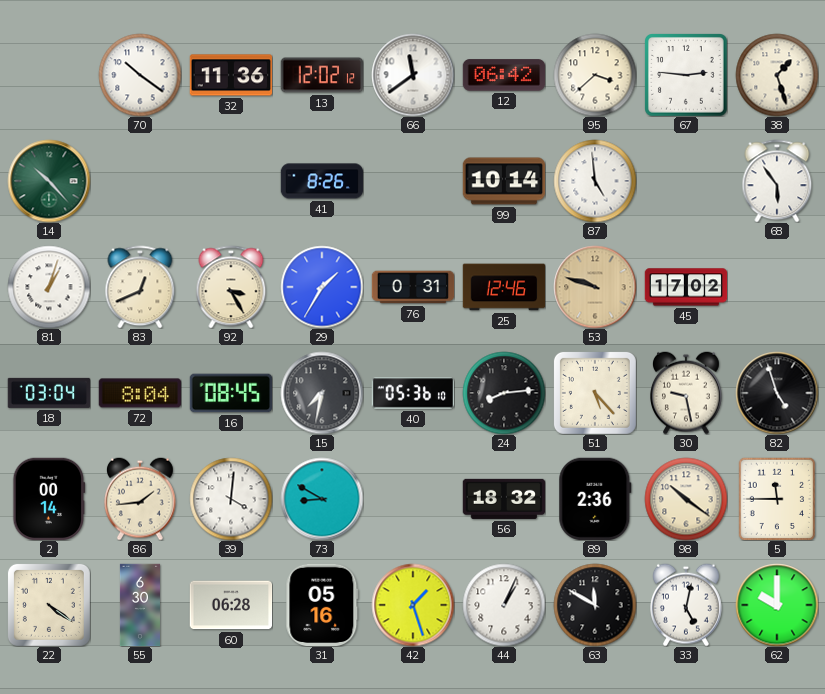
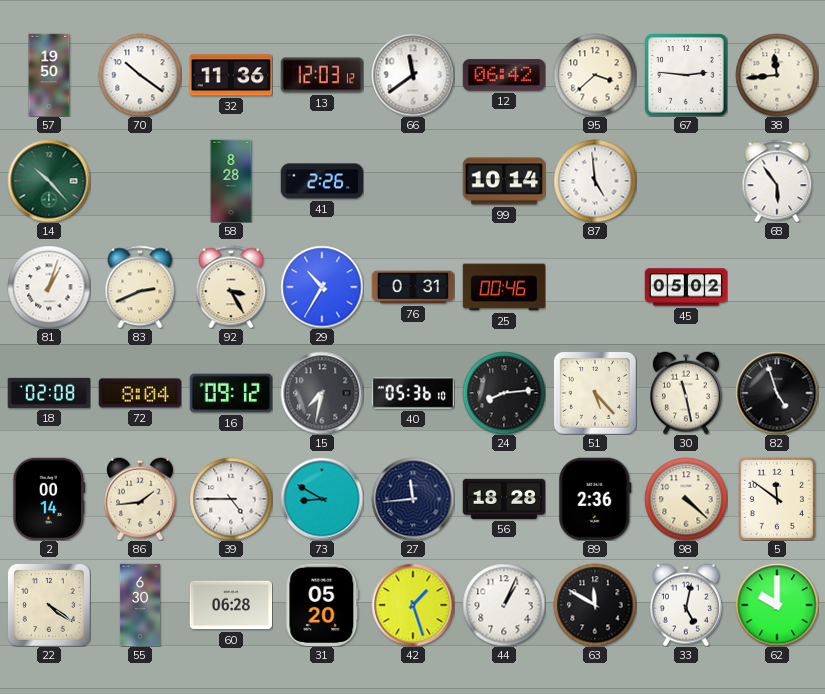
57: none -> 19:50 (49, 75)
13: 12:02 -> 12:03 (321, 75)
38: 1:27 -> 11:44 (777, 75)
58: none -> 8:28 (231, 181)
41: 8:26 -> 2:26 (322, 181)
83: 12:41 -> 2:41 (140, 287)
29: 1:35 -> 10:35 (322, 287)
25: 12:46 -> 00:46 (504, 287)
53: 9:48 -> none (595, 287)
45: 17:02 -> 05:02 (686, 287)
18: 03:04 -> 02:08 (48, 393)
16: 08:45 -> 09:12 (231, 393)
30: 9:28 -> 11:28 (687, 393)
39: 4:01 -> 4:45 (231, 499)
27: none -> 11:44 (413, 499)
56: 18:32 -> 18:28 (504, 499)
98: 10:21 -> 4:22 (686, 499)
5: 11:45 -> 11:51 (777, 499)
31: 05:16 -> 05:20 (322, 605)
